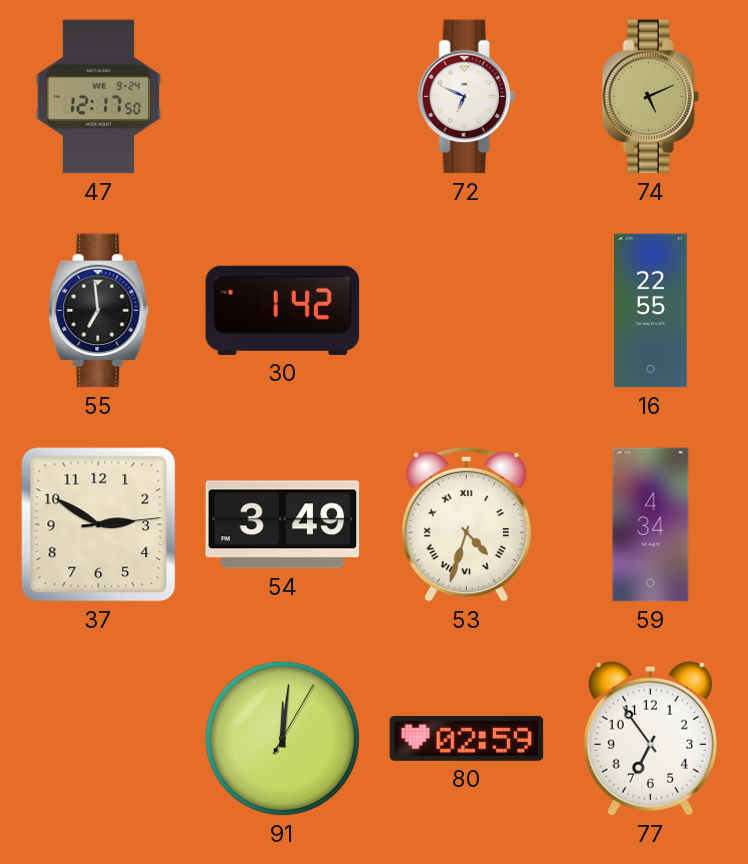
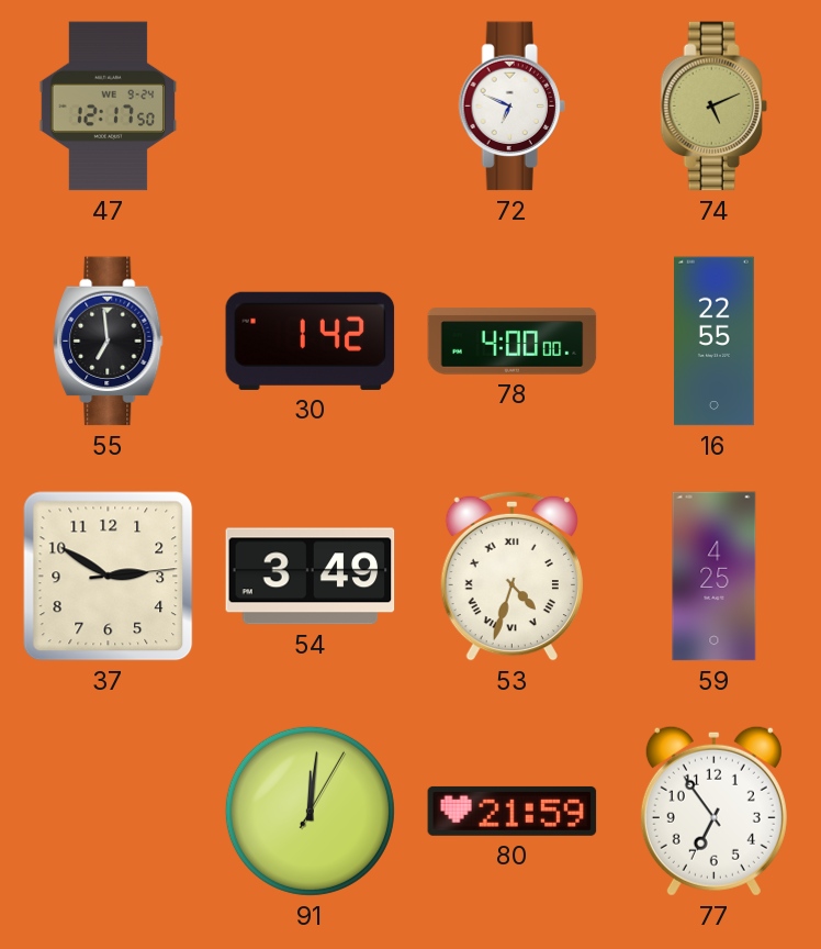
78: none -> 4:00 (513, 342)
59: 4:34 -> 4:25 (715, 577)
80: 02:59 -> 21:59 (513, 811)
